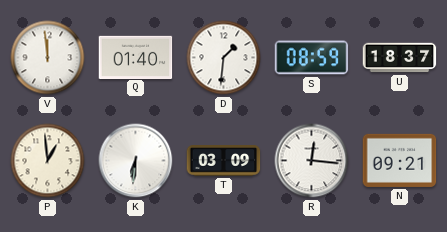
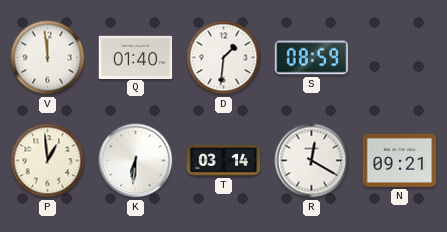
U: 18:37 -> none (400, 58)
T: 03:09 -> 03:14 (224, 161)
R: 12:16 -> 12:20 (312, 161)
